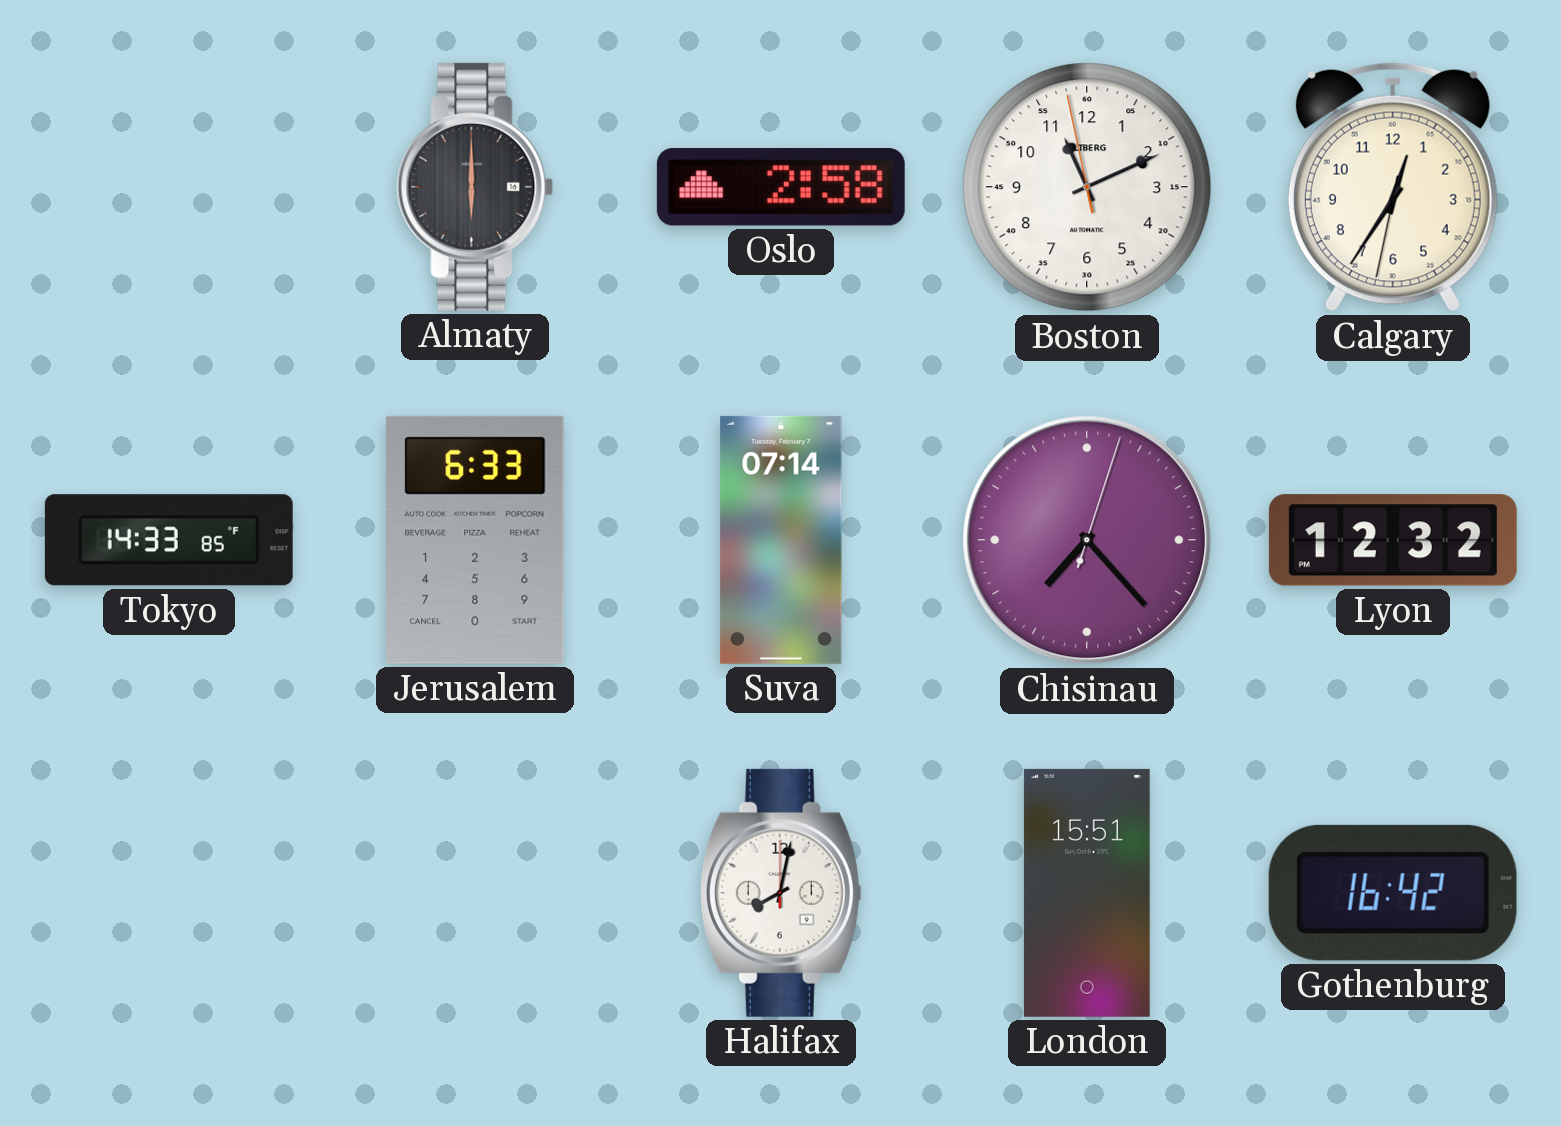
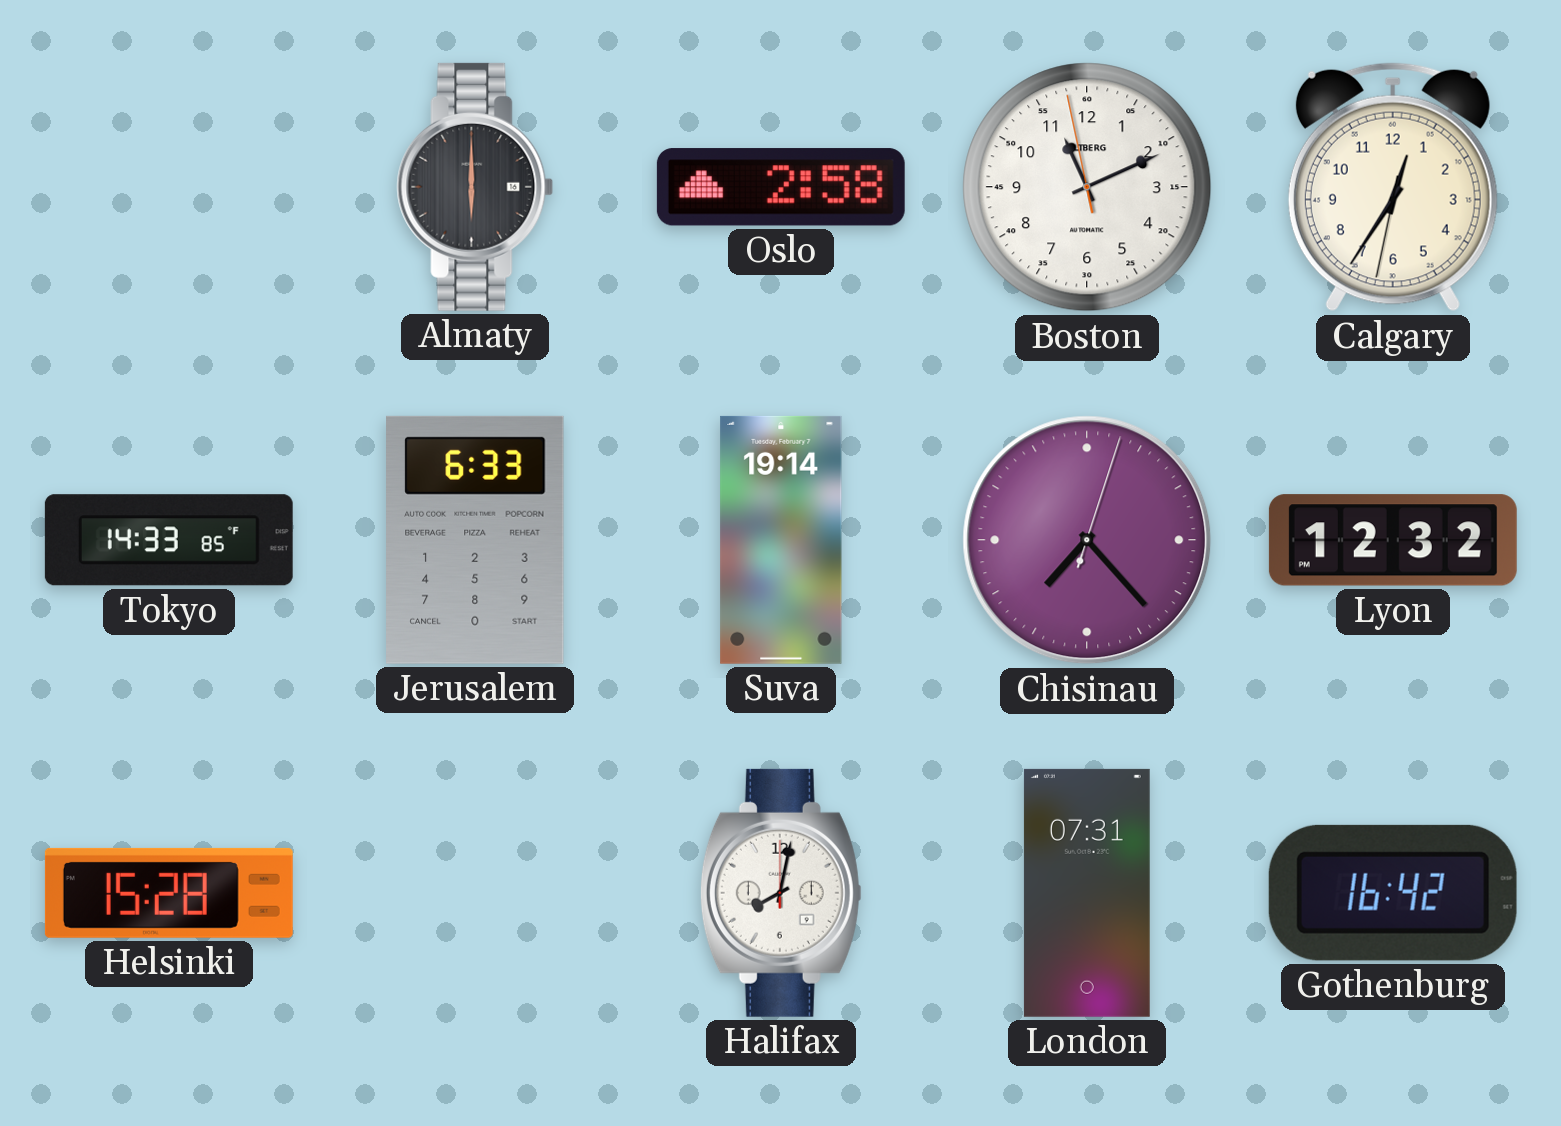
Suva: 07:14 -> 19:14 (781, 540)
Helsinki: none -> 15:28 (169, 893)
London: 15:51 -> 07:31 (1087, 893)
